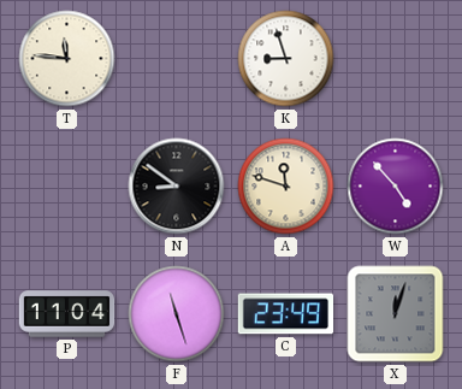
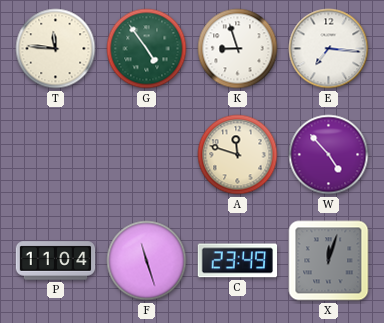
G: none -> 4:54 (147, 49)
E: none -> 7:16 (329, 49)
N: 8:51 -> none (177, 187)
